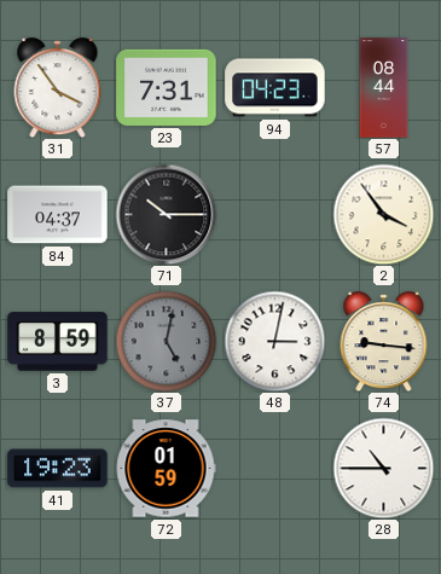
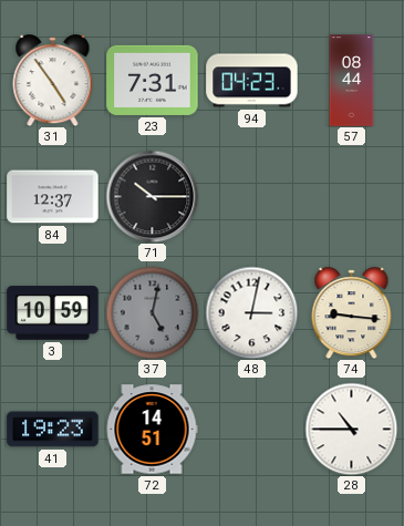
31: 3:54 -> 4:54 (53, 81)
84: 04:37 -> 12:37 (53, 197)
2: 3:54 -> none (383, 214)
3: 8:59 -> 10:59 (53, 313)
72: 01:59 -> 14:51 (152, 430)
